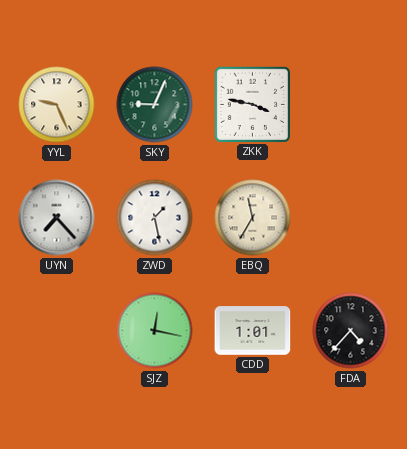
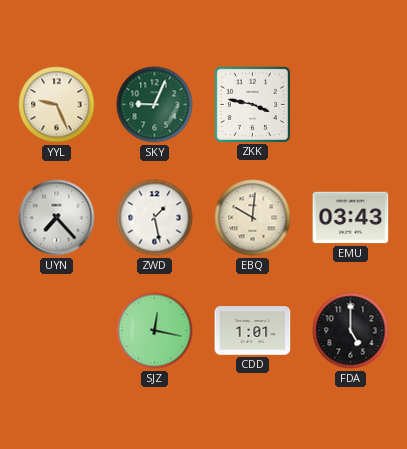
EBQ: 11:35 -> 10:01 (253, 218)
EMU: none -> 03:43 (351, 218)
FDA: 4:37 -> 5:00 (351, 331)
